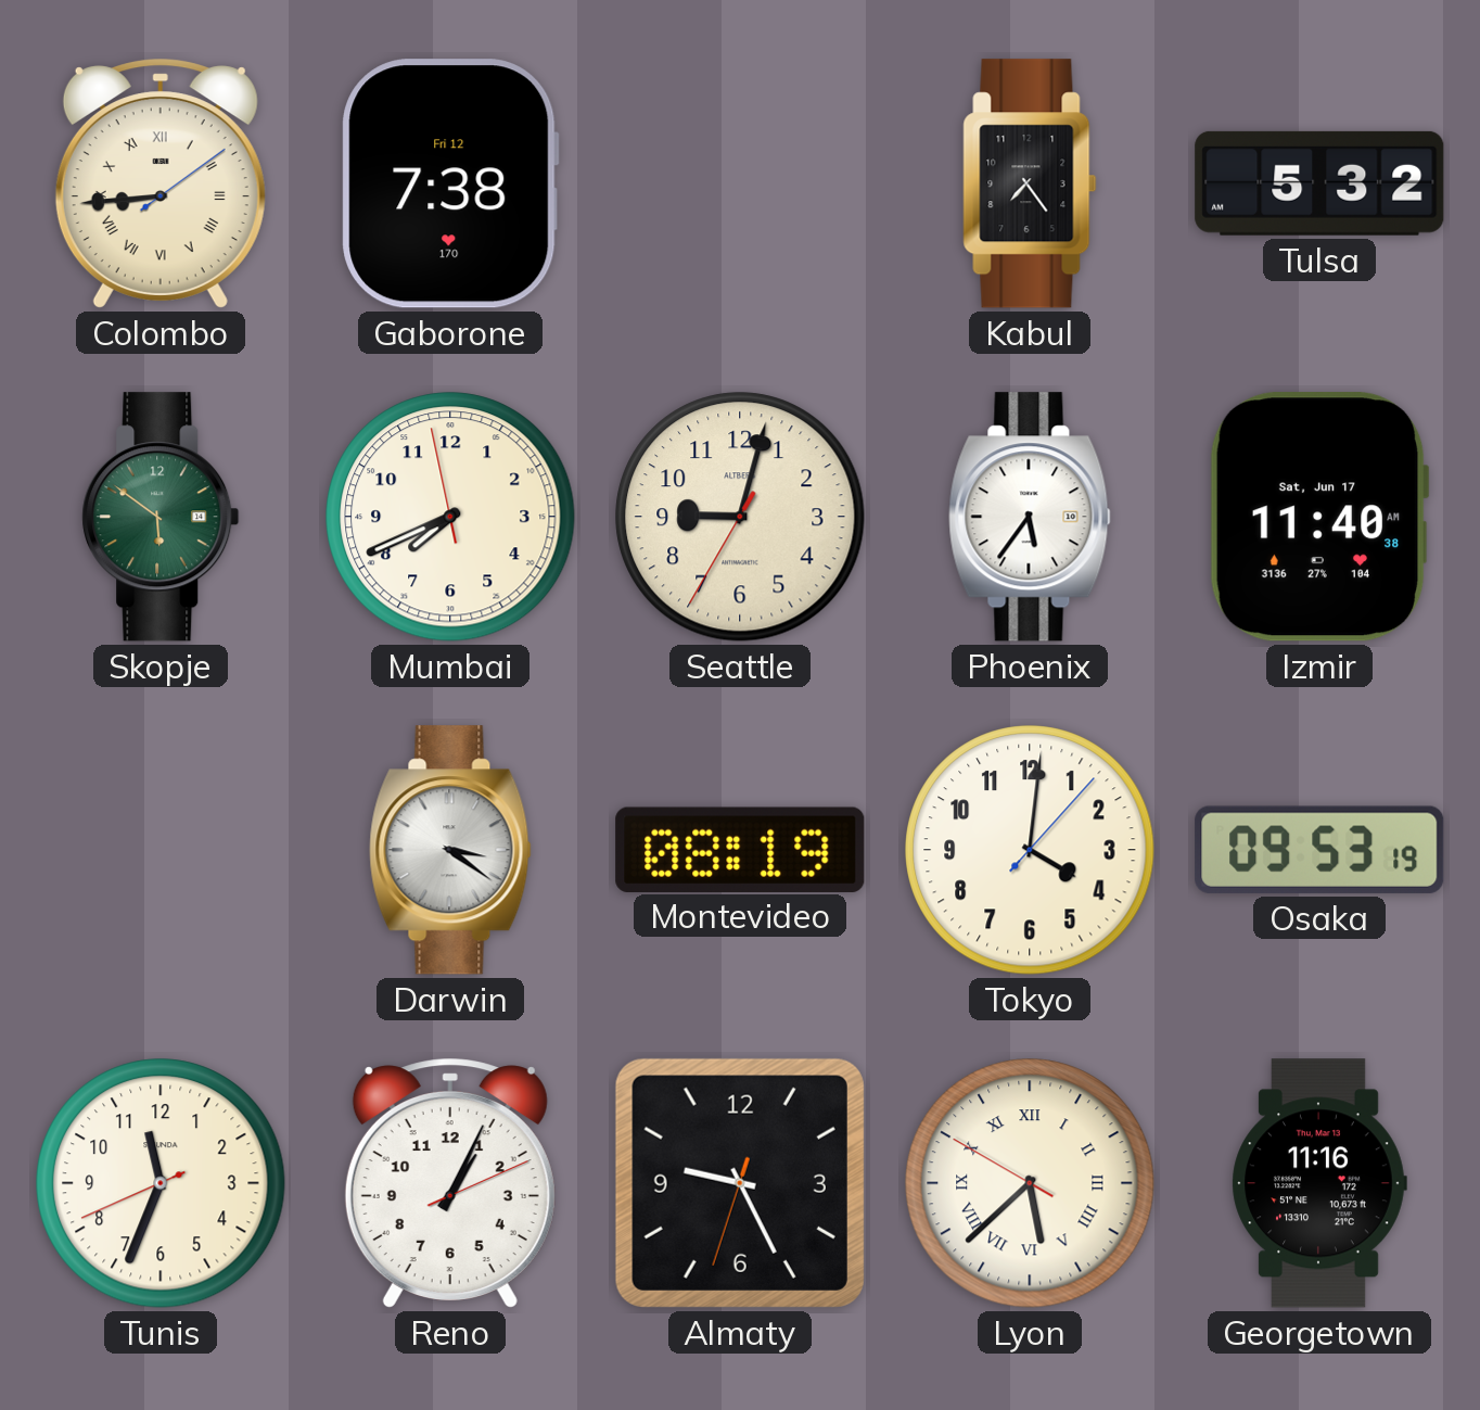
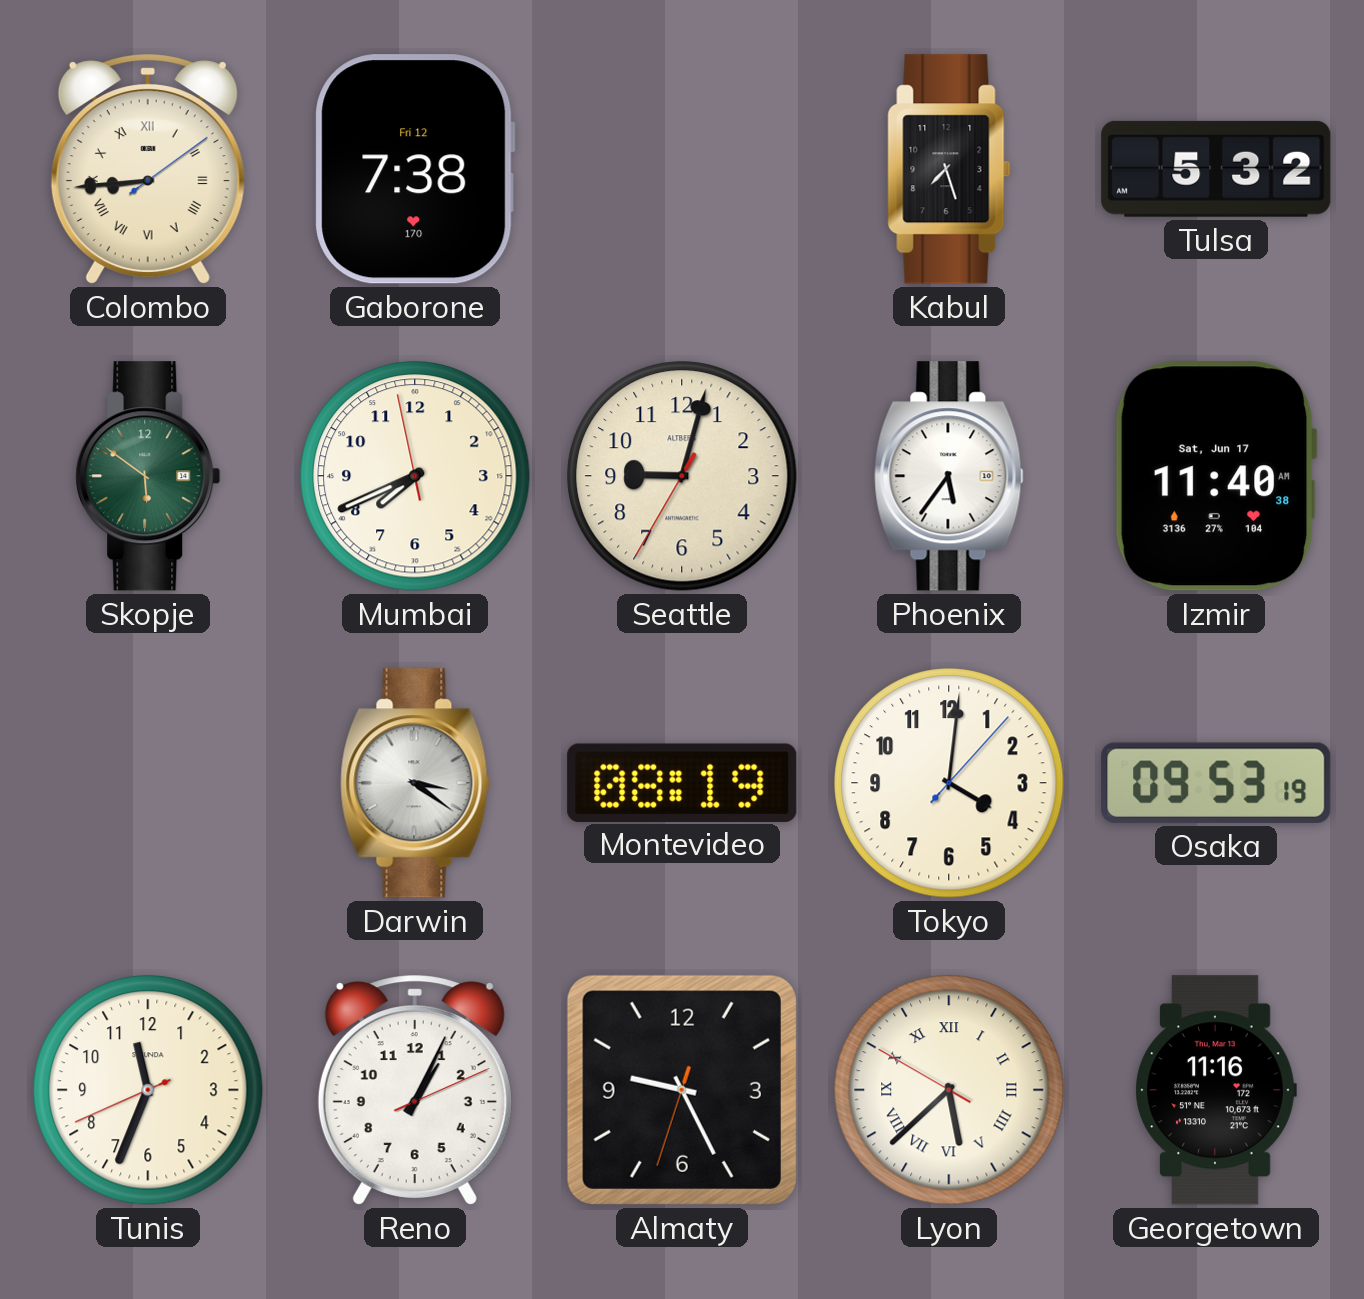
Kabul: 7:24 -> 7:27 (949, 169)
